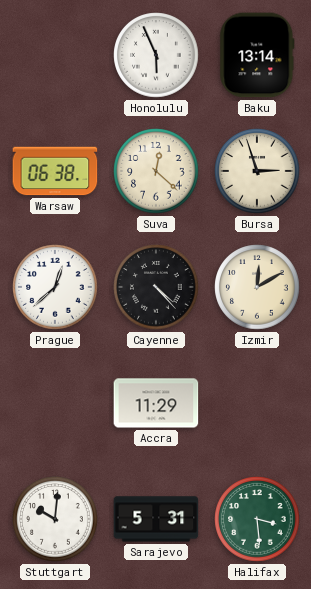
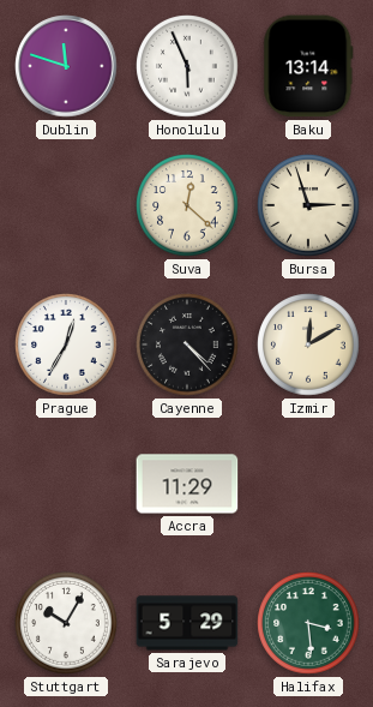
Dublin: none -> 11:48 (66, 66)
Warsaw: 06:38 -> none (55, 171)
Prague: 12:38 -> 12:35 (66, 344)
Stuttgart: 10:01 -> 10:05 (66, 623)
Sarajevo: 5:31 -> 5:29 (187, 623)
